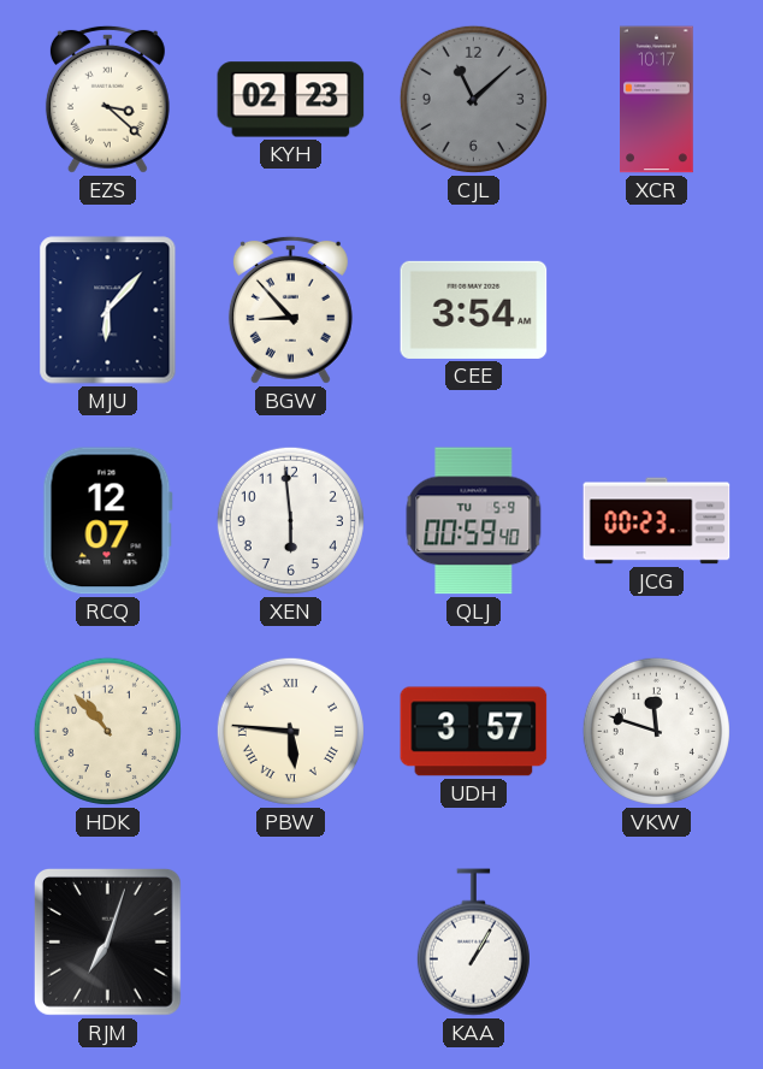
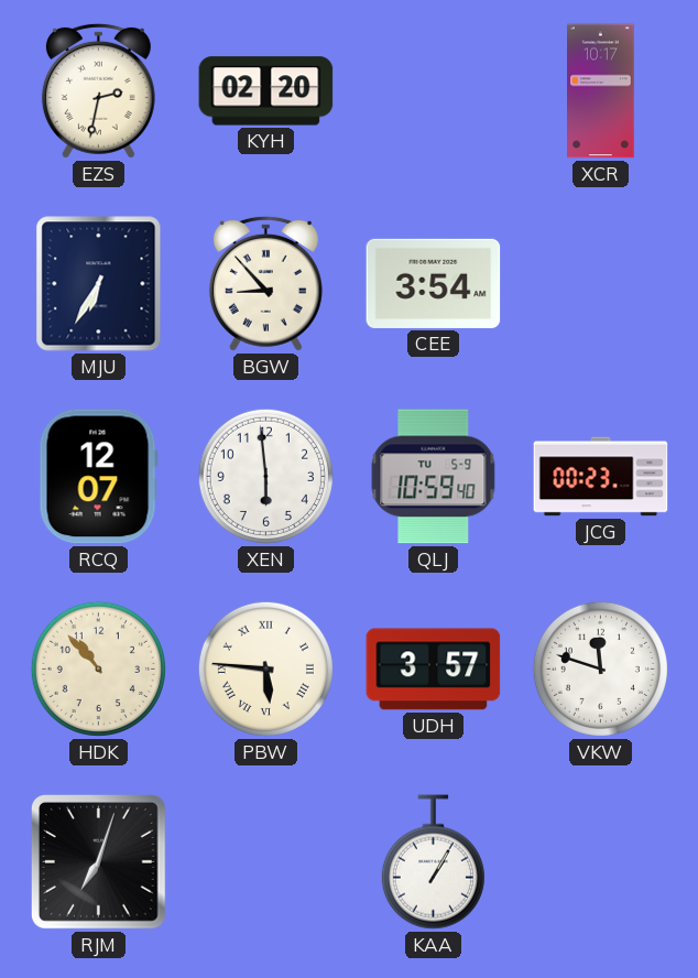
EZS: 3:22 -> 2:32 (98, 90)
KYH: 02:23 -> 02:20 (266, 91)
CJL: 11:08 -> none (473, 99)
MJU: 6:07 -> 6:35 (99, 284)
QLJ: 00:59 -> 10:59 (434, 477)
